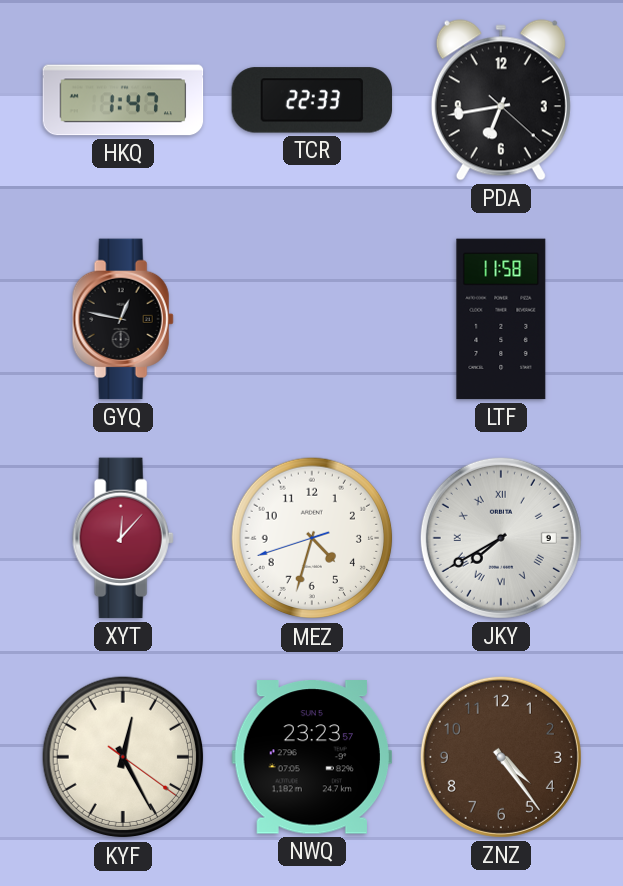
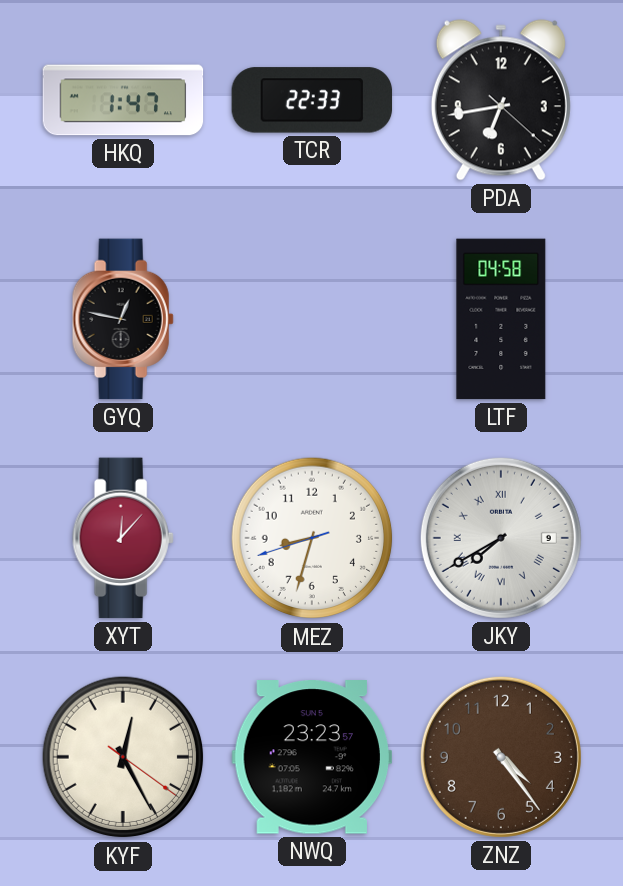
LTF: 11:58 -> 04:58 (501, 319)
MEZ: 4:32 -> 8:32 (312, 538)
